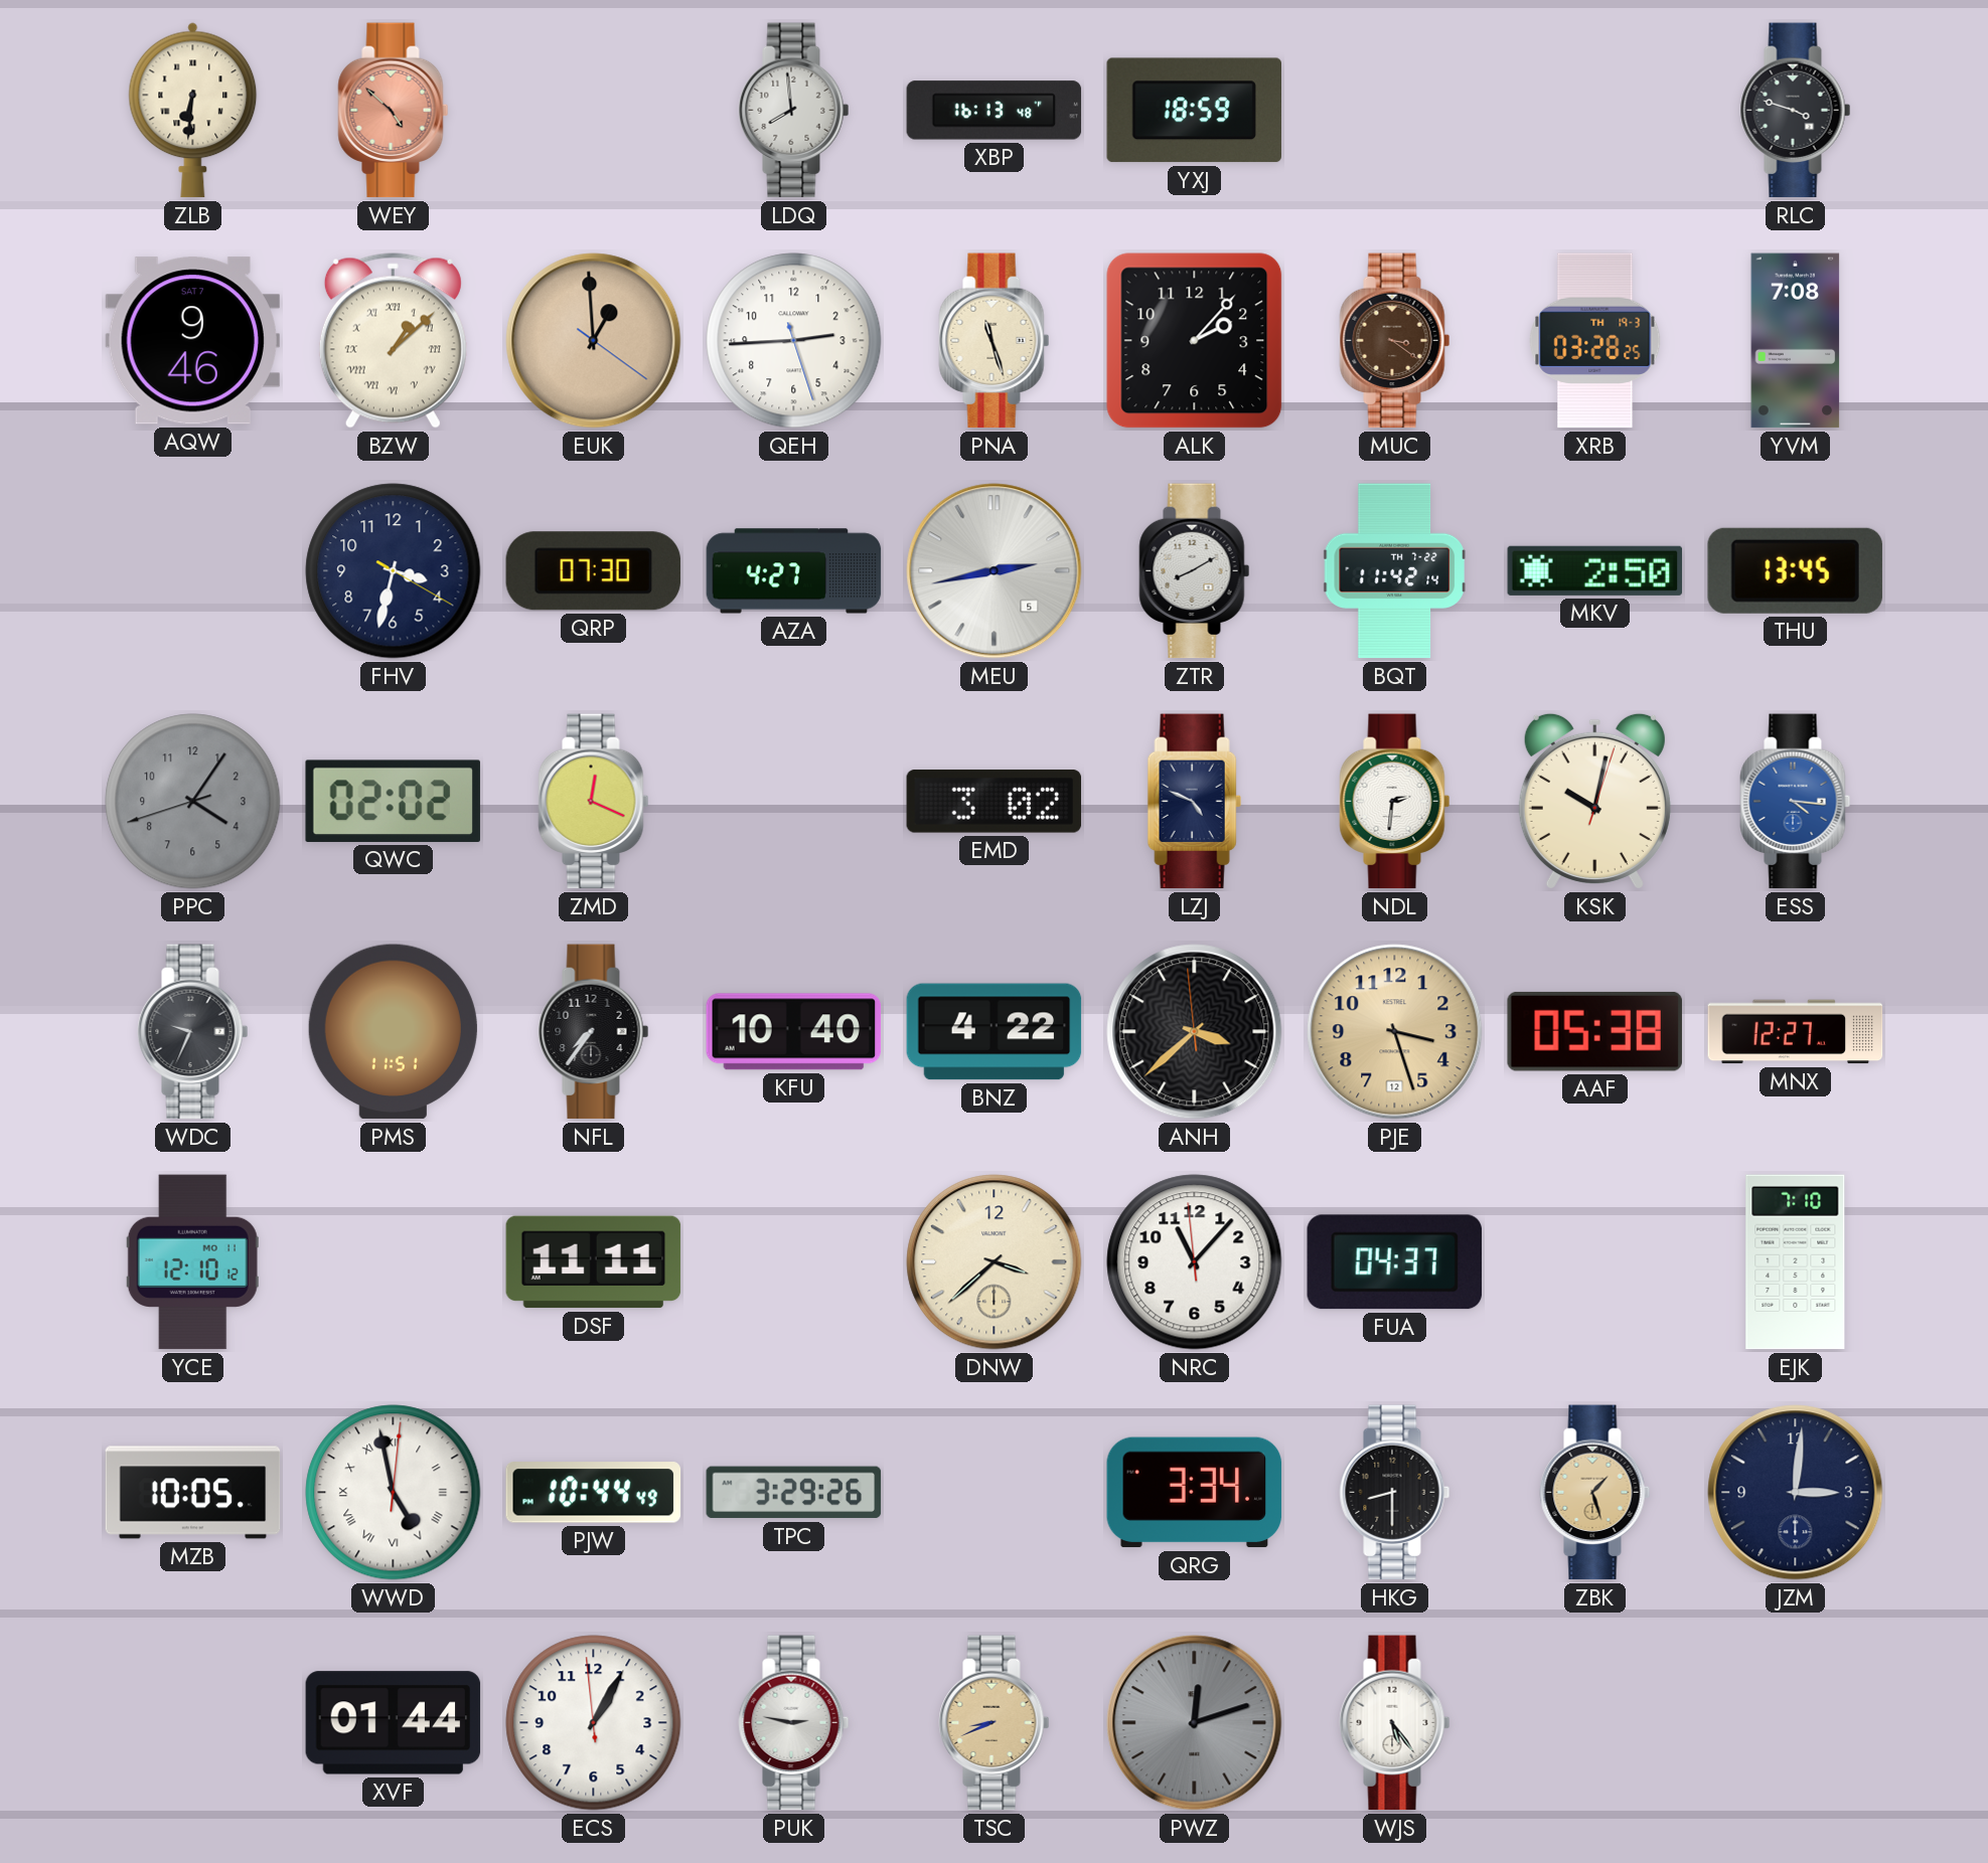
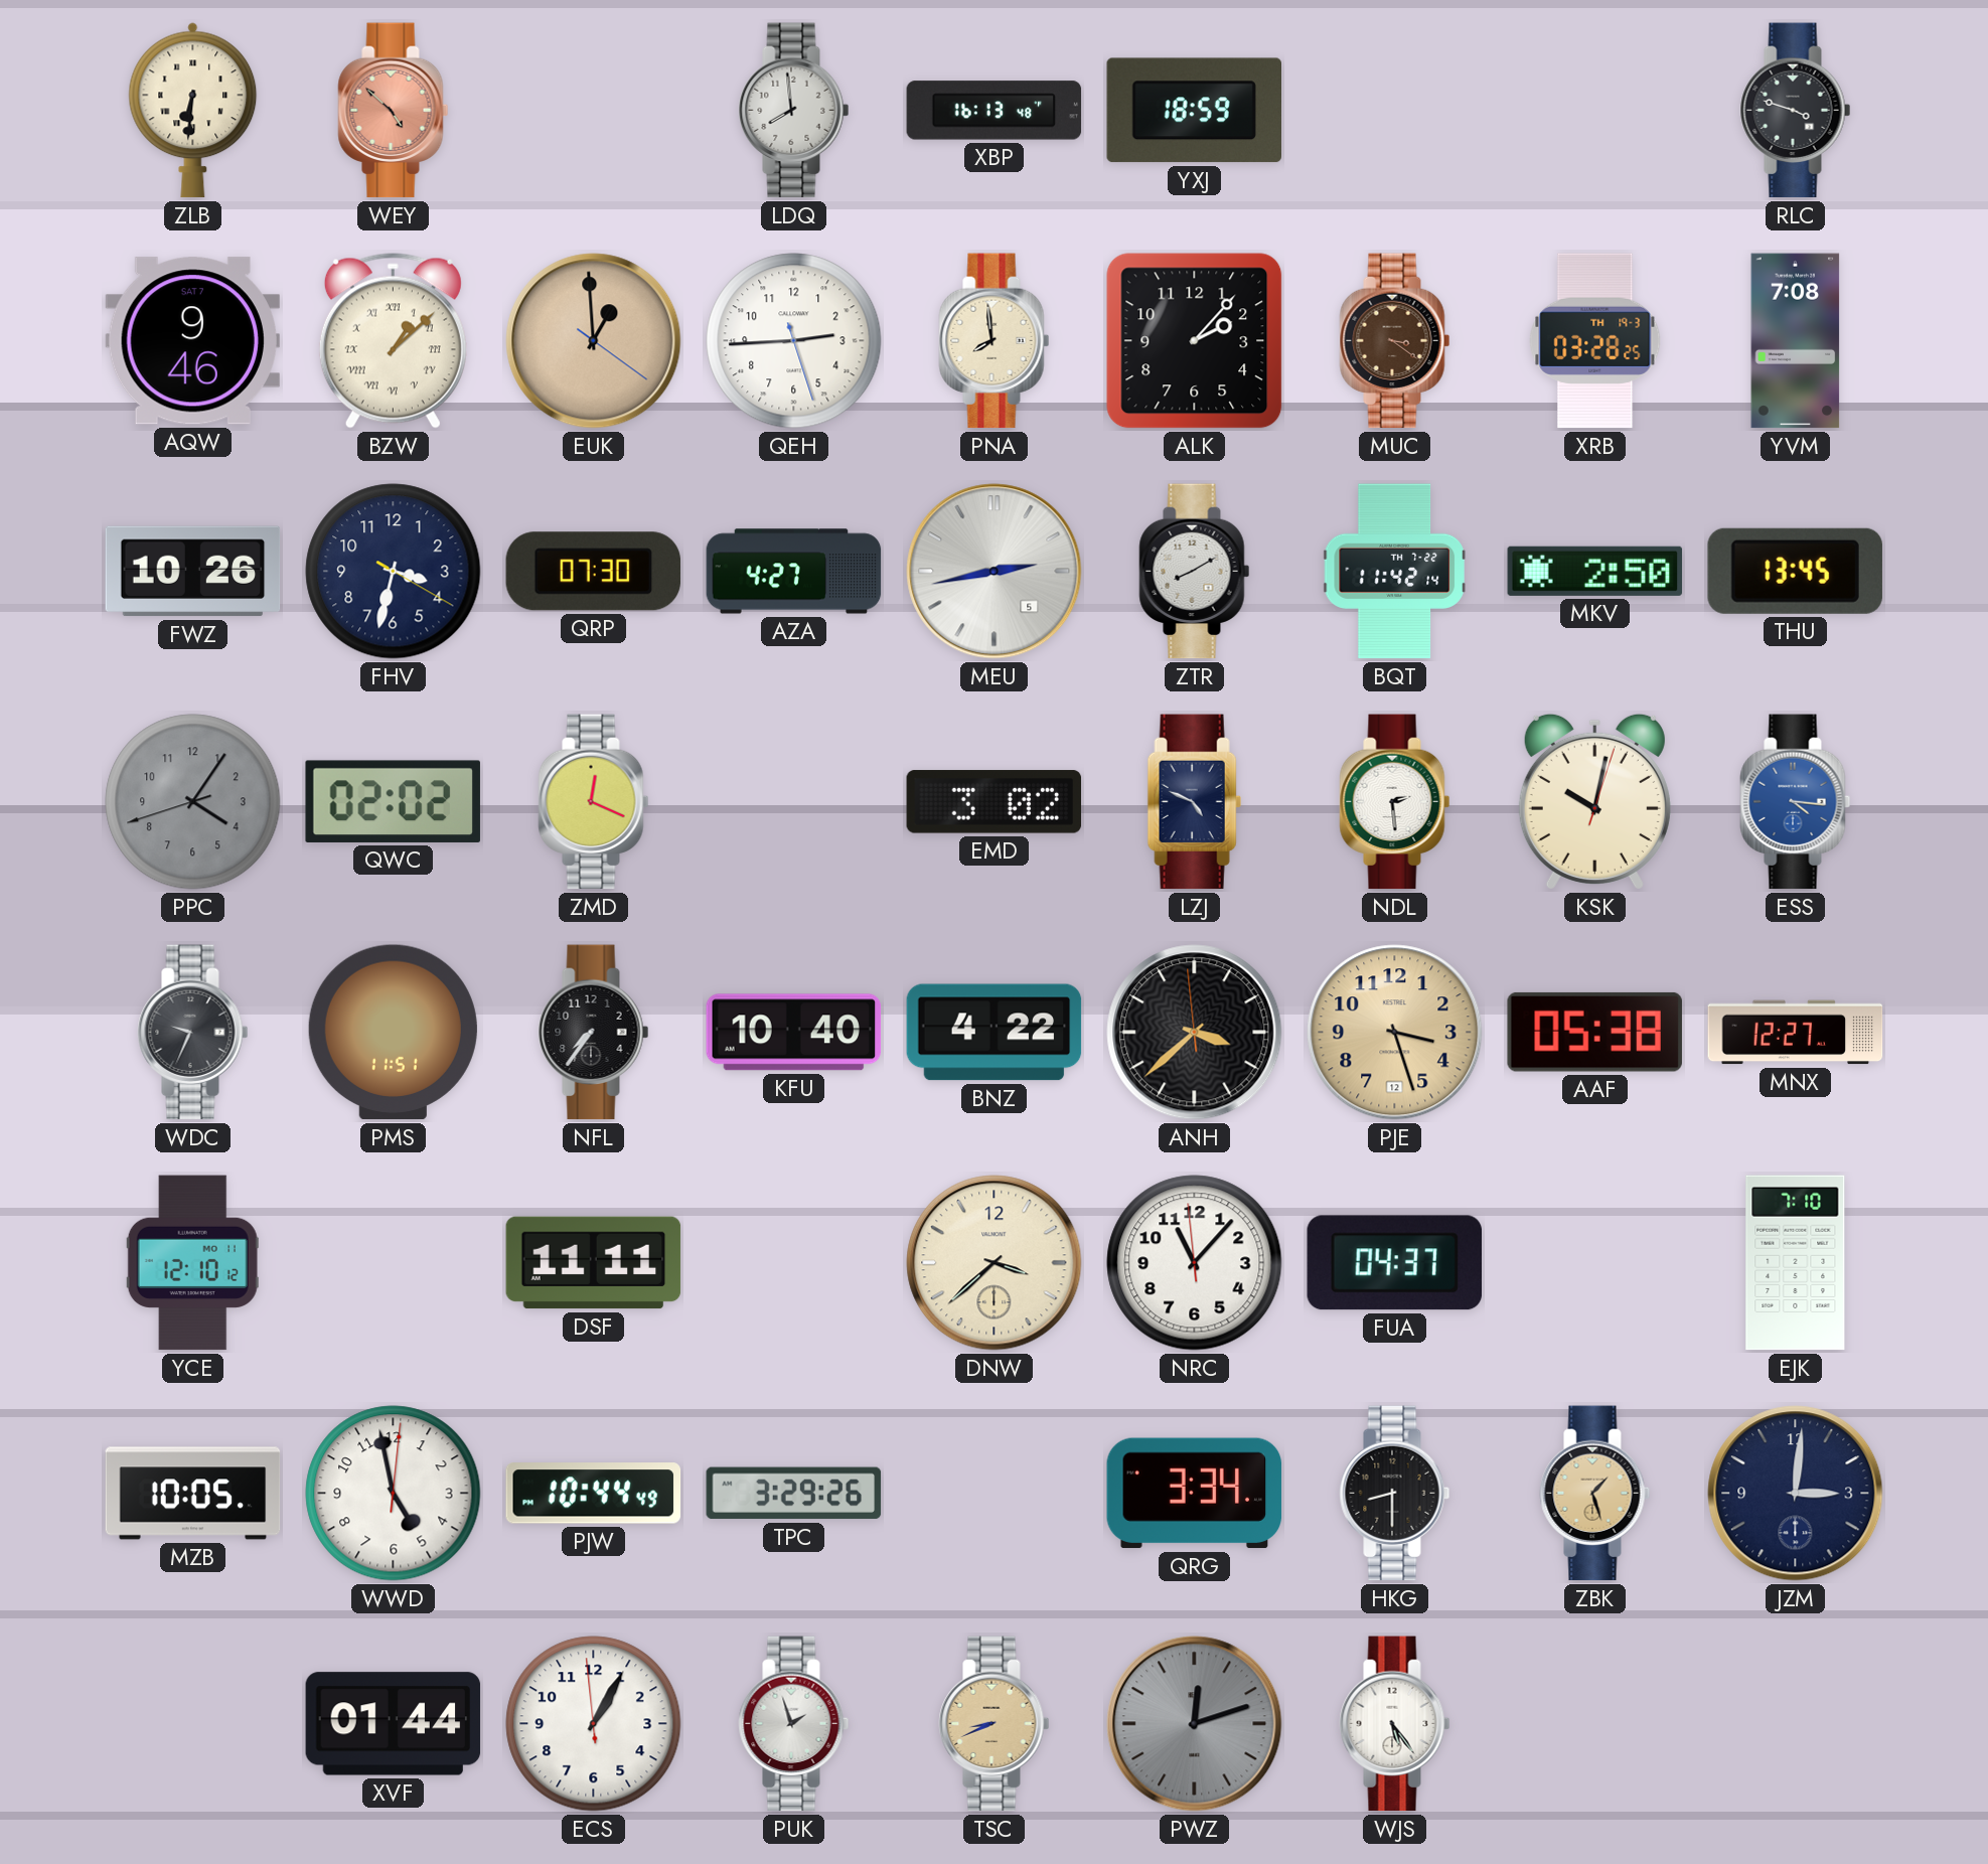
PNA: 11:27 -> 7:59 (995, 341)
FWZ: none -> 10:26 (193, 572)
NDL: 2:31 -> 2:29 (1395, 802)
WWD numerals: Roman -> Arabic (394, 1494)
PUK: 2:47 -> 1:57 (794, 1724)
